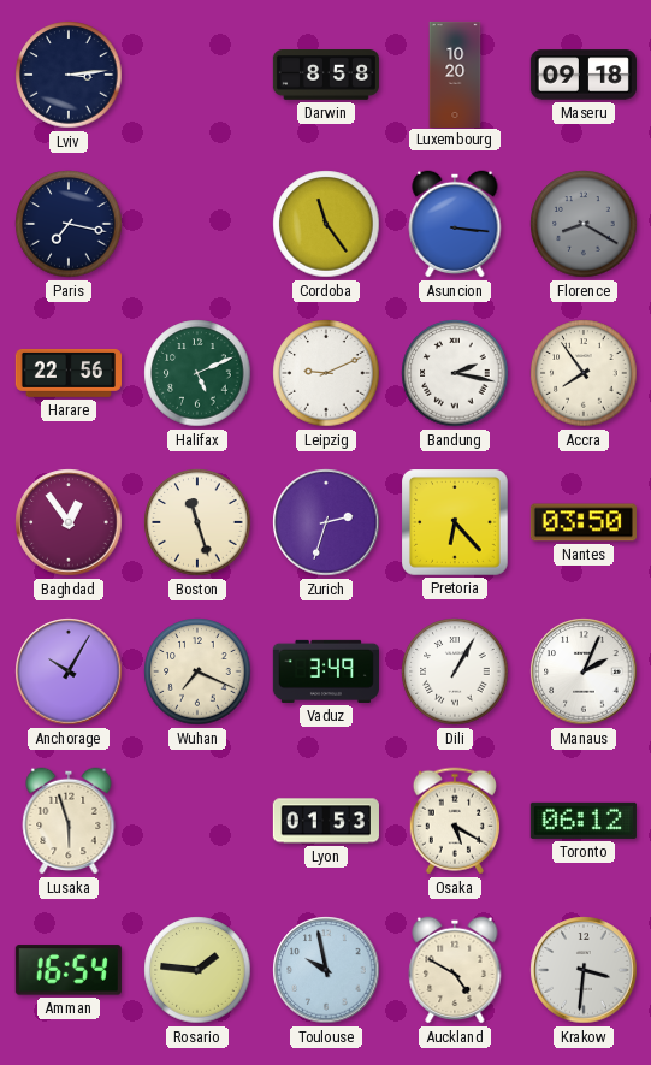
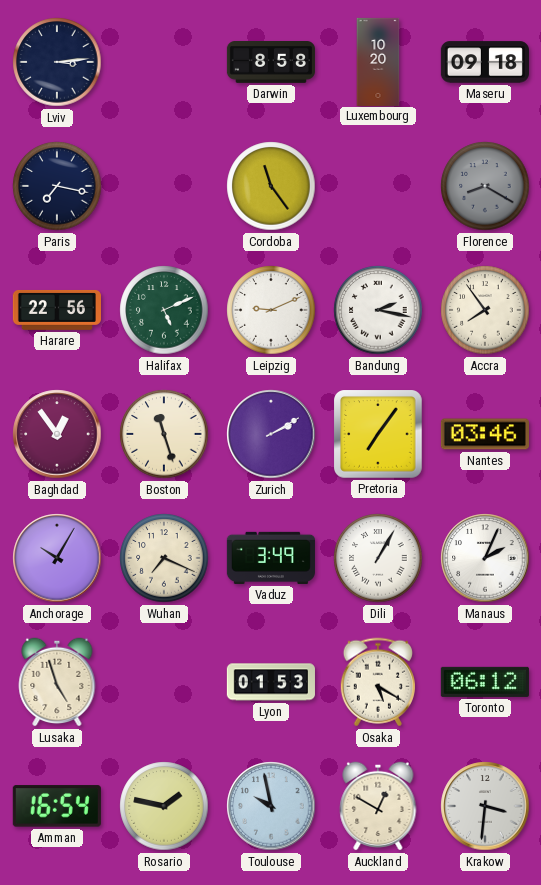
Asuncion: 3:16 -> none (455, 224)
Zurich: 2:33 -> 2:10 (271, 434)
Pretoria: 6:23 -> 7:06 (379, 435)
Nantes: 03:50 -> 03:46 (485, 434)
Lusaka: 5:57 -> 4:57 (57, 682)
Rosario: 1:46 -> 1:47 (164, 806)
Auckland: 4:50 -> 12:50 (378, 806)
